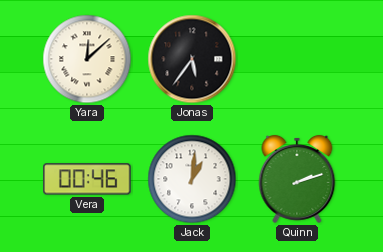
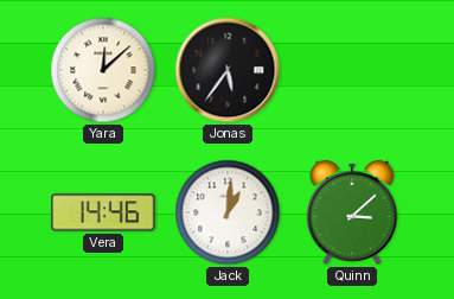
Vera: 00:46 -> 14:46 (103, 212)
Quinn: 2:12 -> 3:08 (352, 212)
